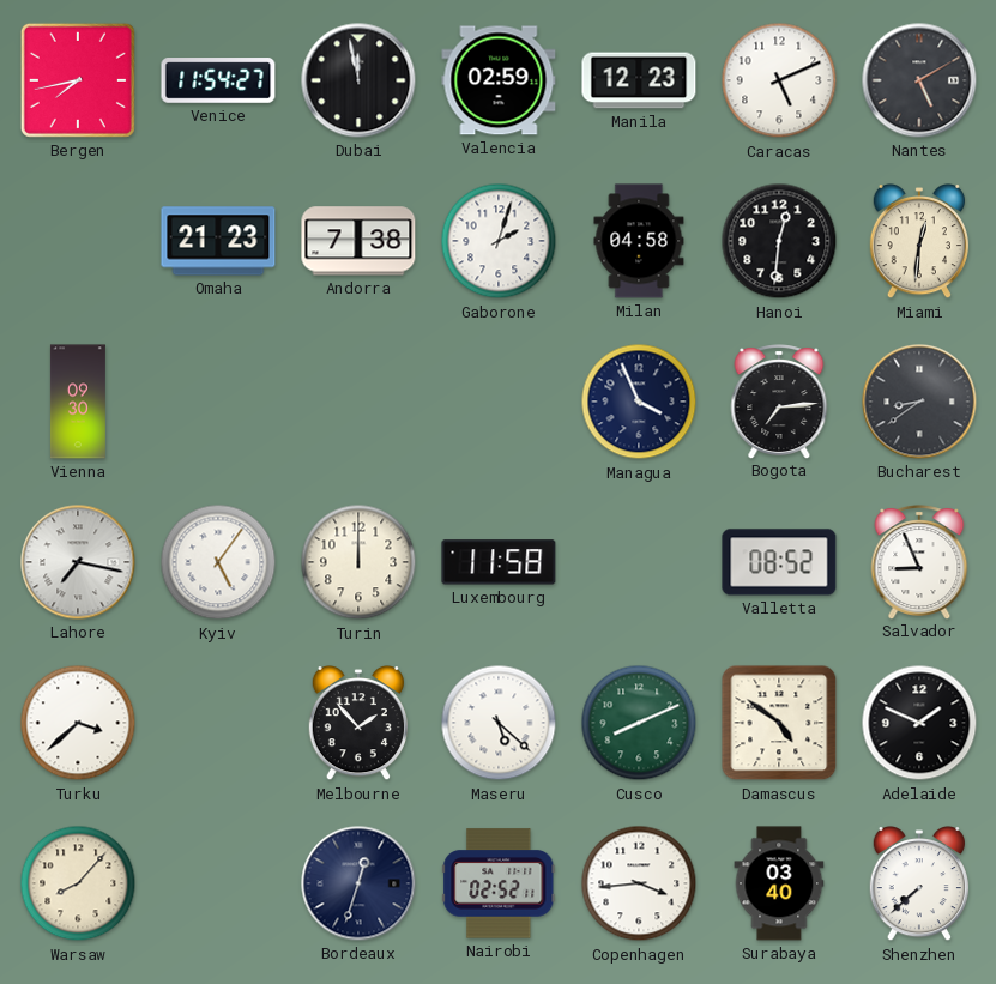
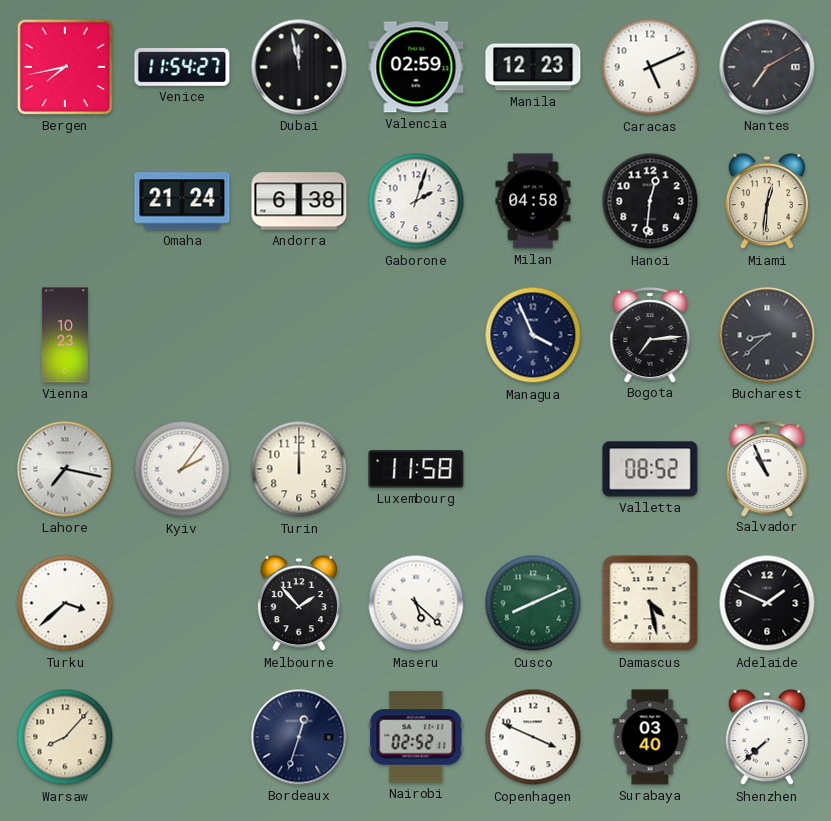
Nantes: 5:10 -> 7:10 (767, 67)
Omaha: 21:23 -> 21:24 (182, 201)
Andorra: 7:38 -> 6:38 (299, 201)
Vienna: 09:30 -> 10:23 (65, 335)
Bucharest: 8:39 -> 8:38 (767, 335)
Kyiv: 5:06 -> 2:06 (182, 469)
Salvador: 8:56 -> 10:56 (767, 469)
Damascus: 4:51 -> 4:28 (650, 603)
Copenhagen: 3:44 -> 3:49 (533, 737)
